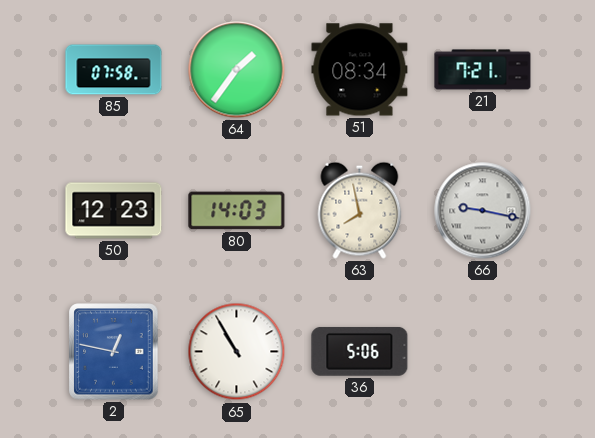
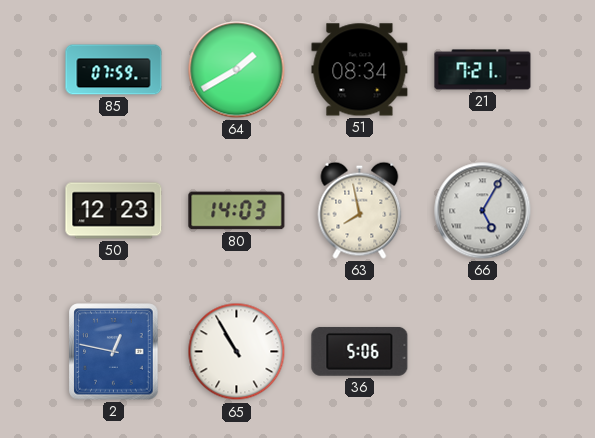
85: 07:58 -> 07:59 (114, 70)
64: 1:36 -> 1:40 (237, 70)
66: 9:17 -> 5:05 (483, 211)
